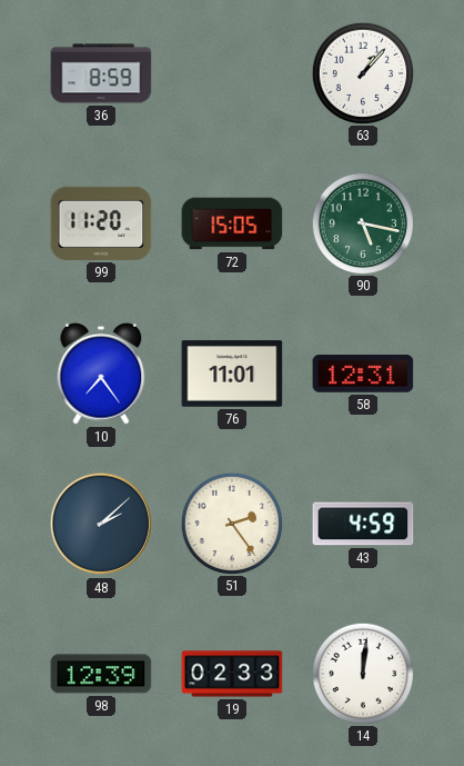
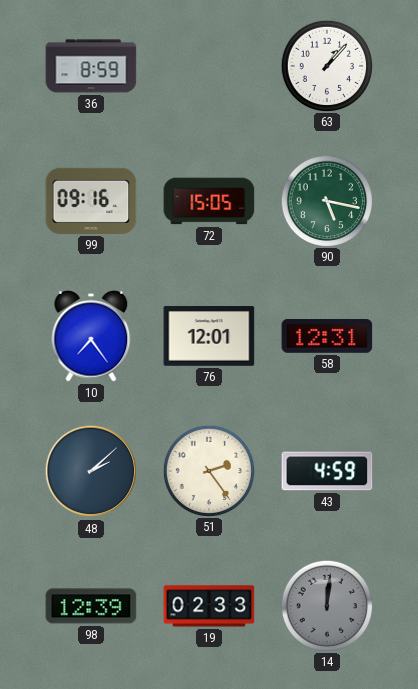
99: 11:20 -> 09:16 (91, 201)
76: 11:01 -> 12:01 (209, 336)
14 dial: white -> grey (326, 605)
